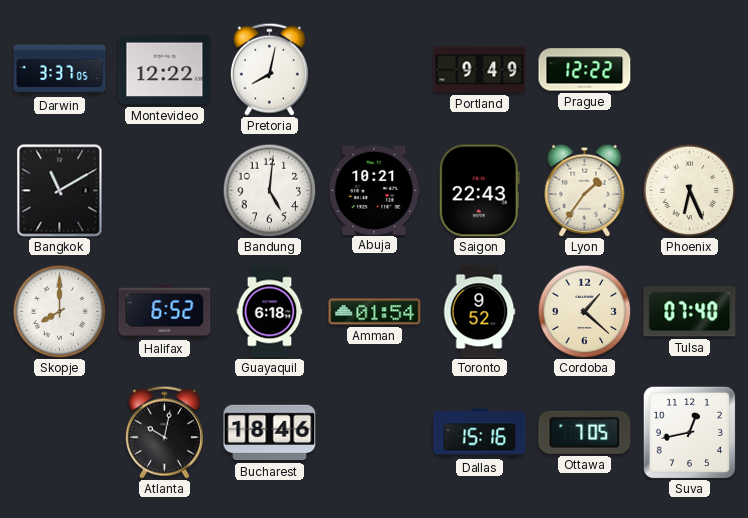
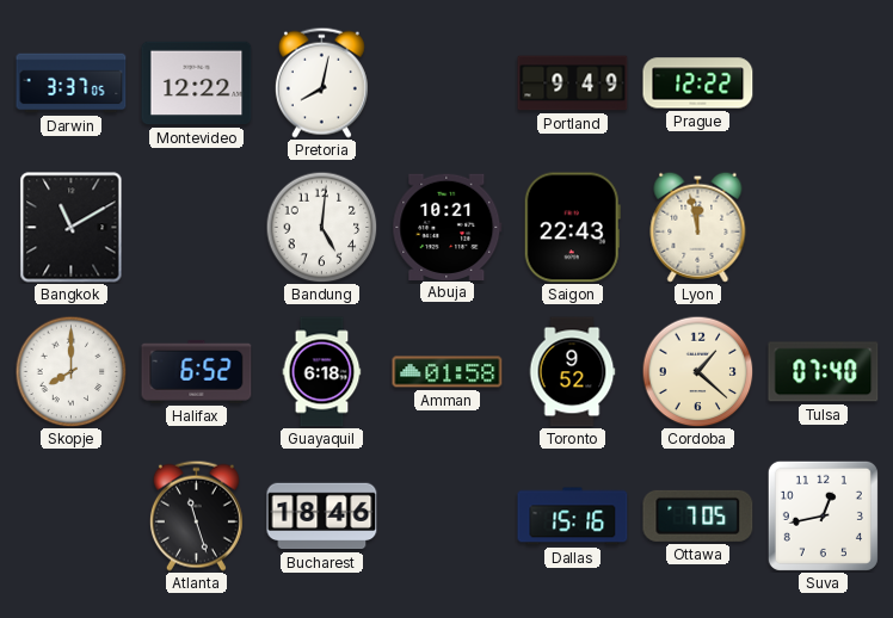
Lyon: 1:36 -> 11:58 (698, 227)
Phoenix: 6:26 -> none (689, 190)
Amman: 01:54 -> 01:58 (448, 372)
Atlanta: 10:02 -> 11:27 (196, 515)
